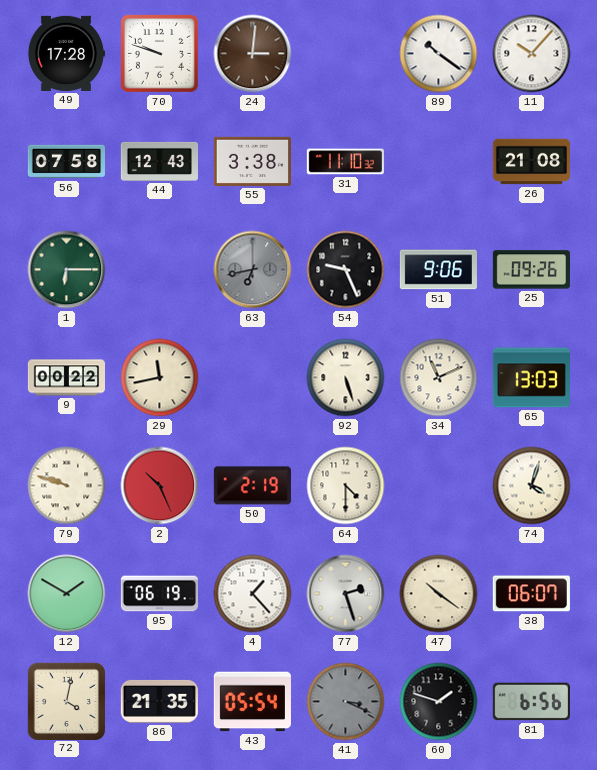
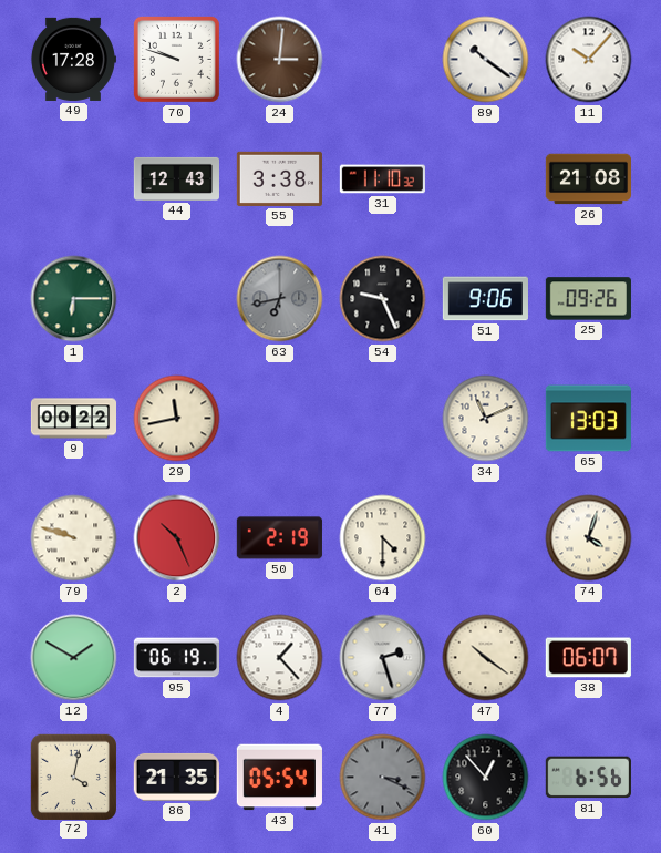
56: 07:58 -> none (66, 162)
92: 5:27 -> none (346, 378)
60: 1:48 -> 12:53 (486, 778)
